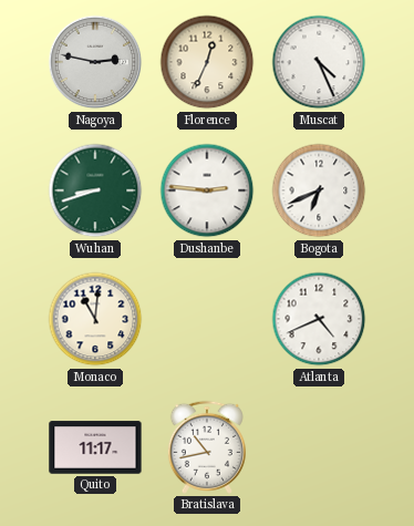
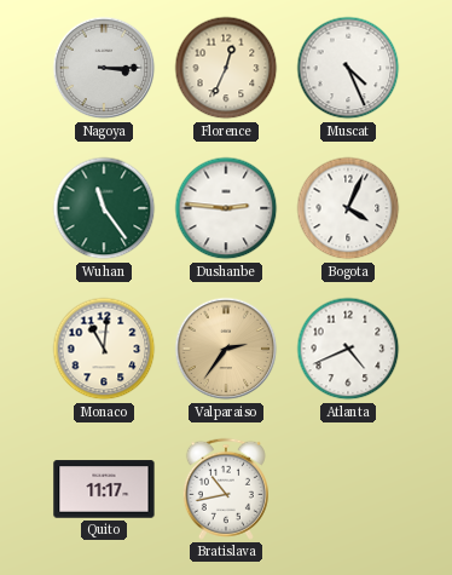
Nagoya: 2:47 -> 3:15 (104, 68)
Wuhan: 8:42 -> 11:24 (104, 208)
Bogota: 6:41 -> 4:04 (348, 208)
Valparaiso: none -> 2:36 (226, 349)
